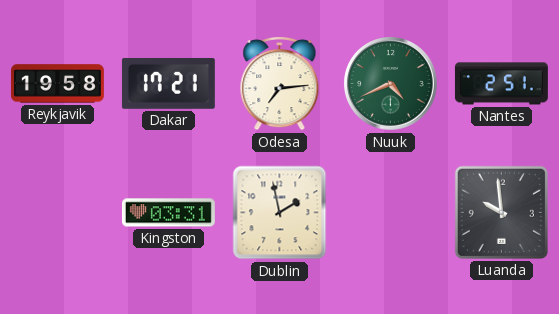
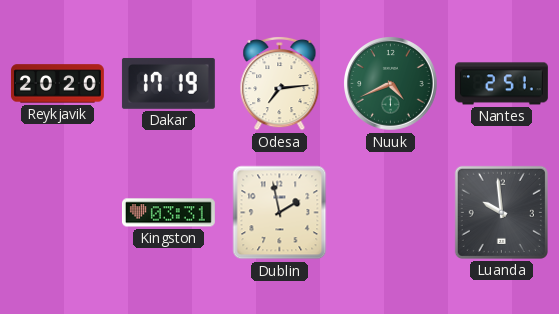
Reykjavik: 19:58 -> 20:20 (57, 84)
Dakar: 17:21 -> 17:19 (168, 83)
